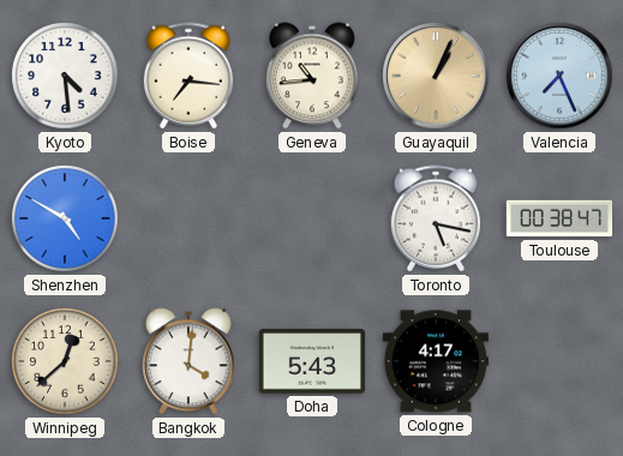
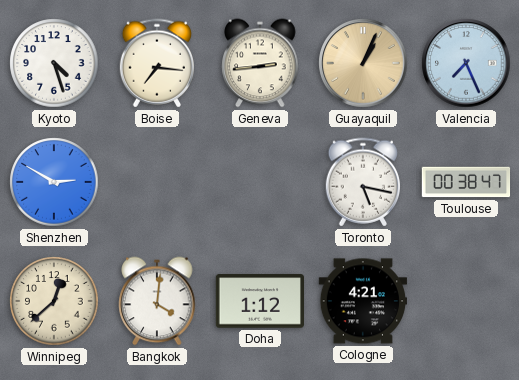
Kyoto: 4:29 -> 4:27 (54, 63)
Geneva: 10:44 -> 2:44 (260, 63)
Shenzhen: 4:50 -> 2:50 (54, 182)
Doha: 5:43 -> 1:12 (259, 301)
Cologne: 4:17 -> 4:21 (362, 301)
